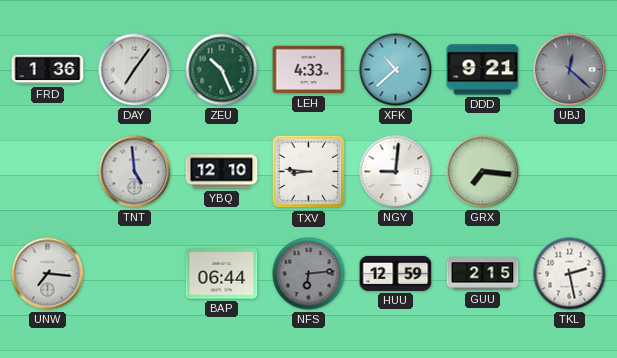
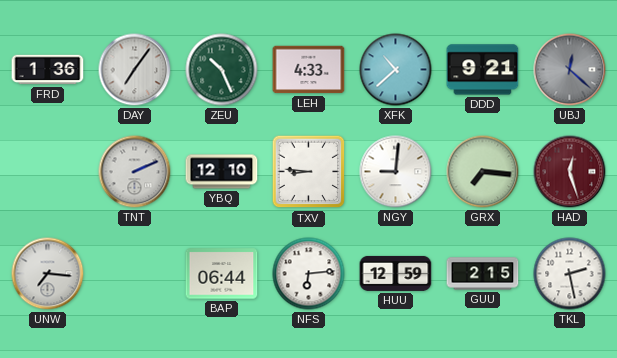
TNT: 4:59 -> 2:11 (135, 172)
HAD: none -> 12:27 (570, 172)
NFS dial: grey -> white (309, 274)
